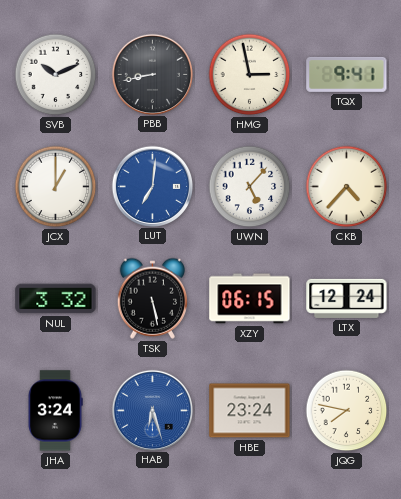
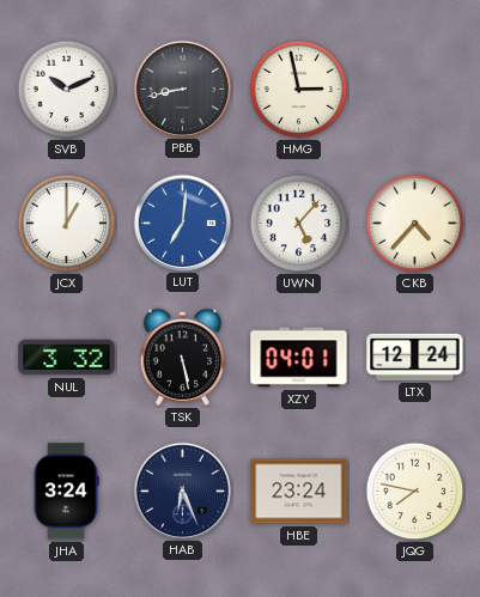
TQX: 9:41 -> none (347, 74)
XZY: 06:15 -> 04:01 (299, 358)
HAB: 6:27 -> 6:26 (182, 491)
HAB dial: blue -> navy (182, 491)
